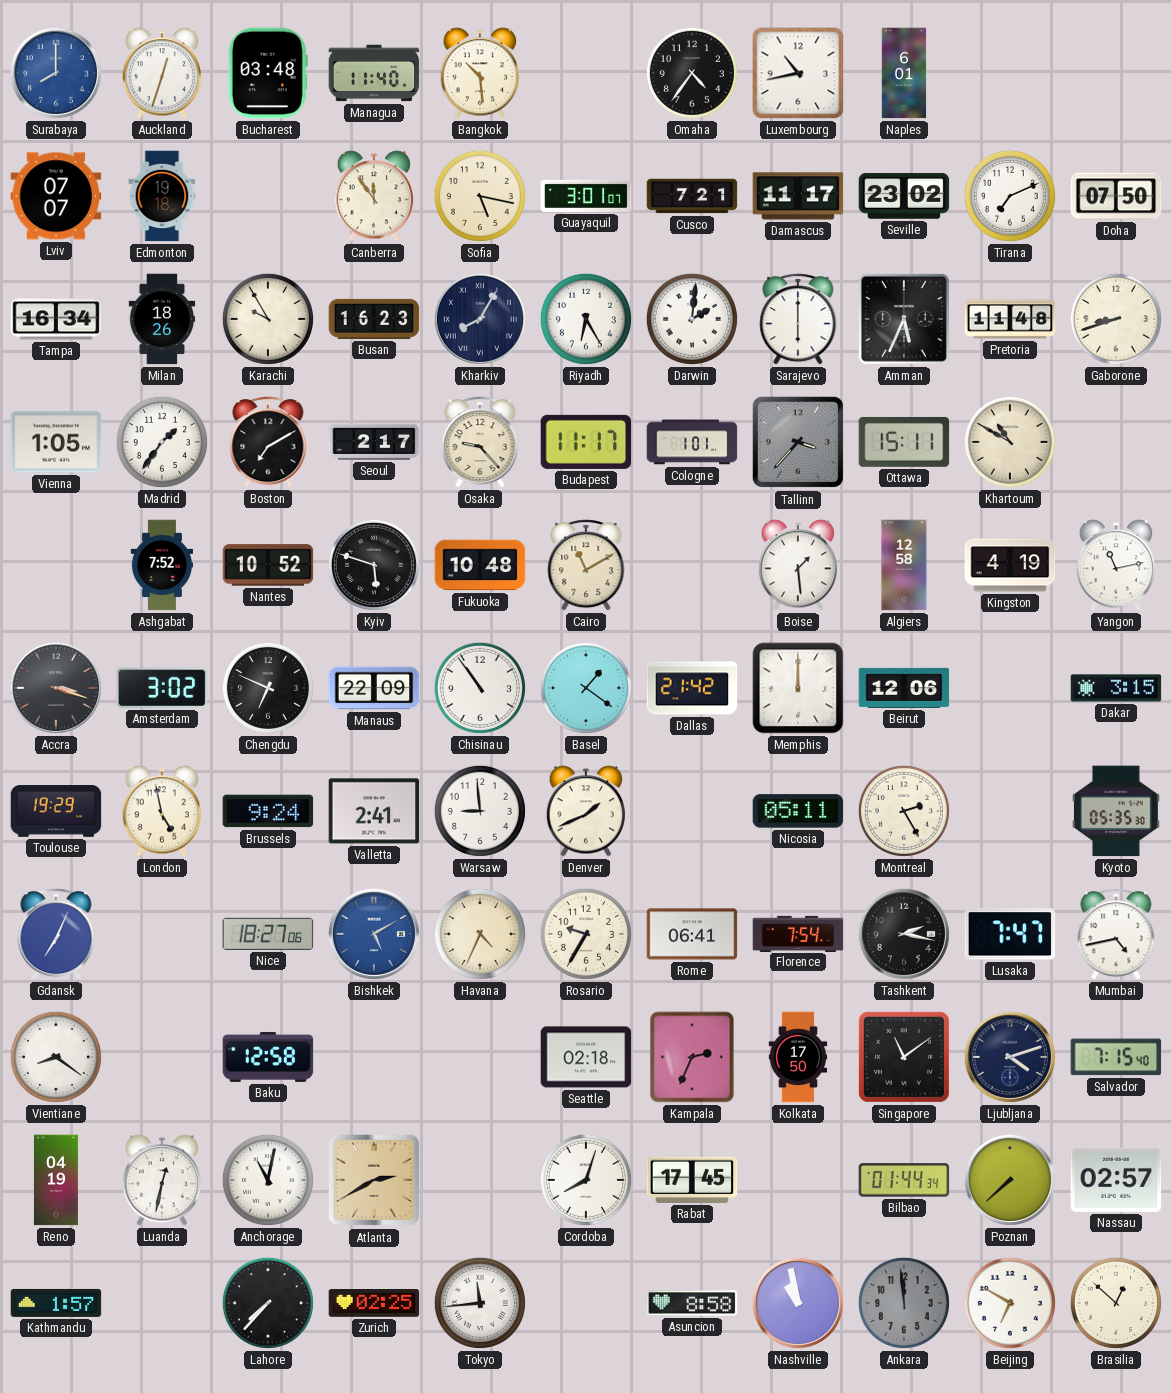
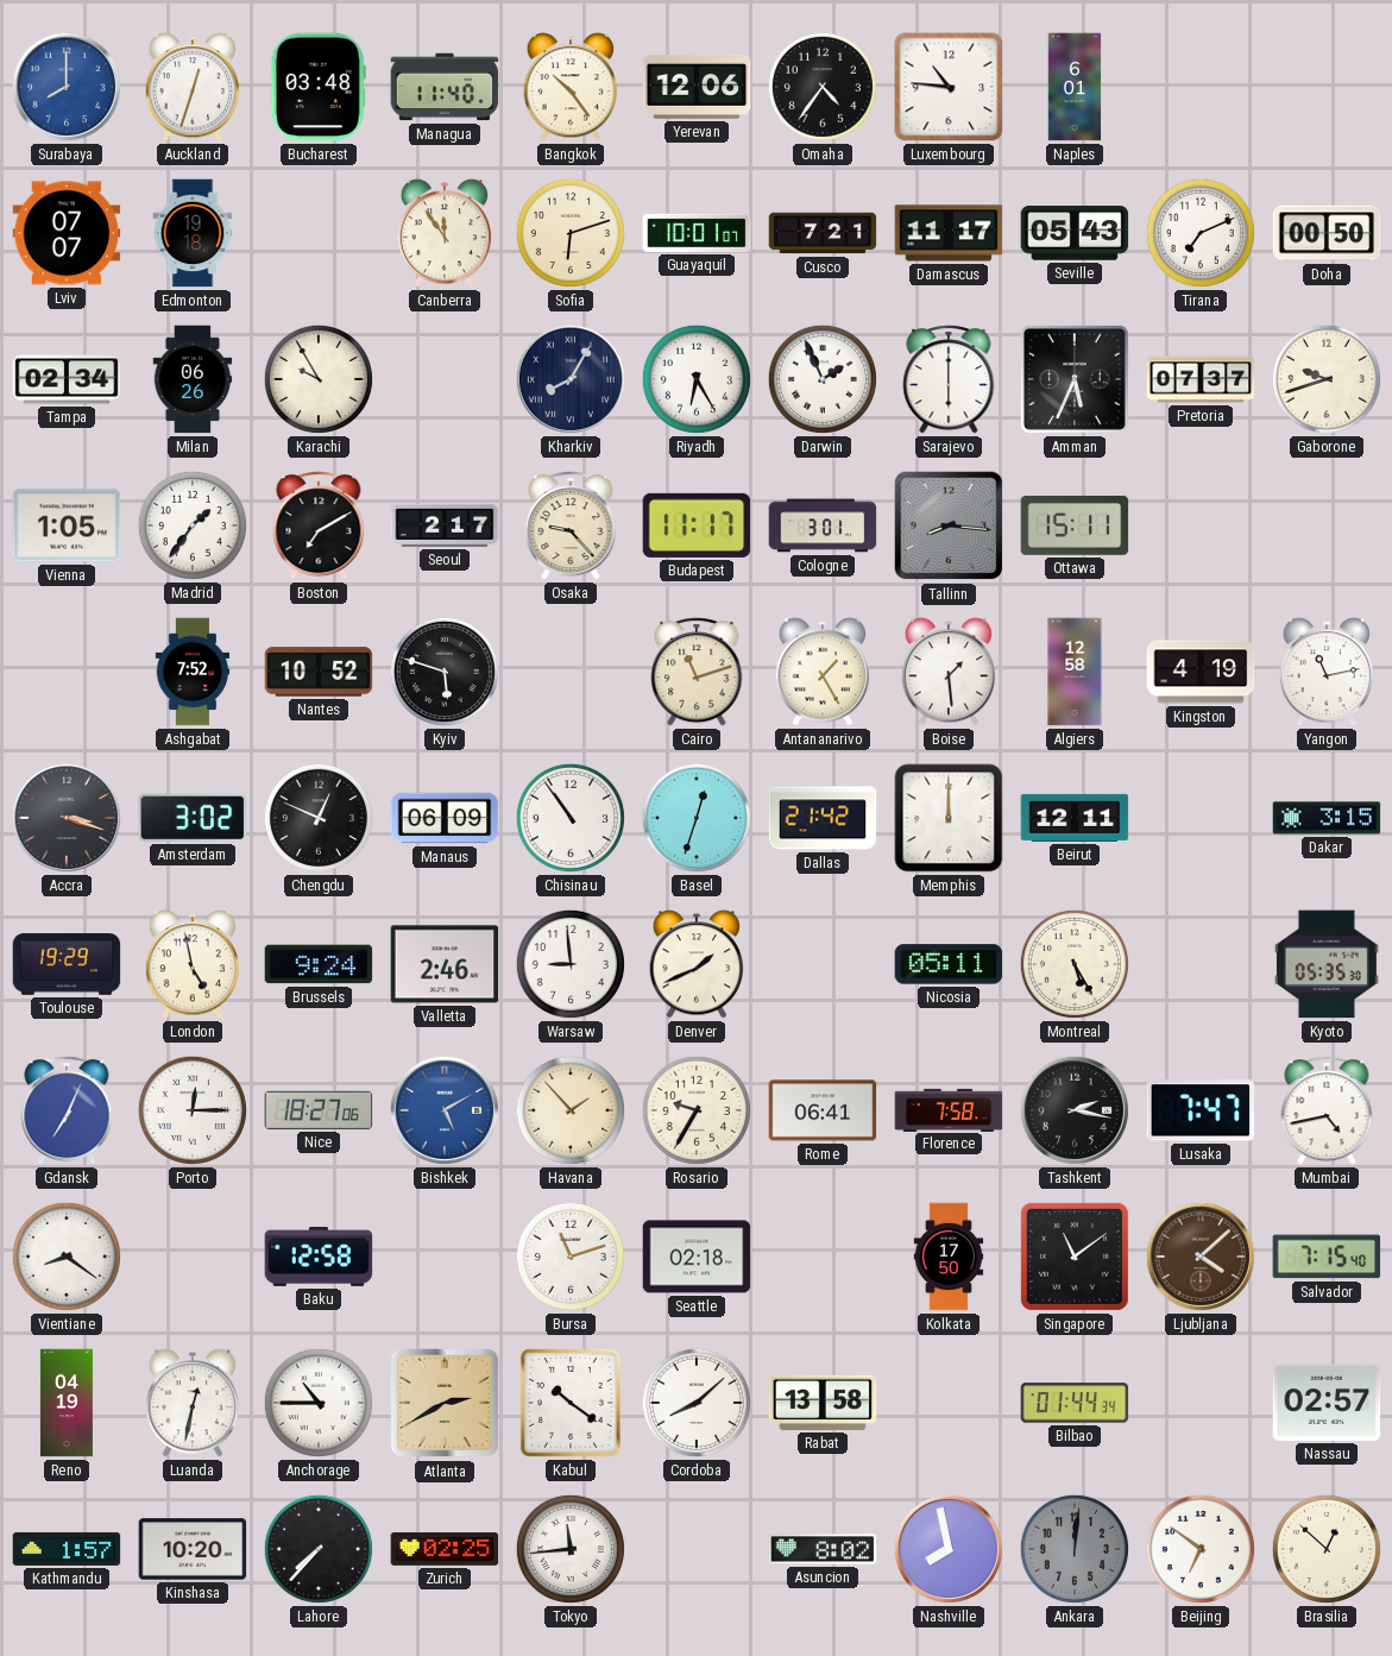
Bangkok: 10:29 -> 10:24 (571, 87)
Yerevan: none -> 12:06 (697, 88)
Luxembourg: 10:43 -> 10:46 (949, 87)
Sofia: 5:17 -> 6:12 (571, 233)
Guayaquil: 3:01 -> 10:01 (697, 233)
Seville: 23:02 -> 05:43 (1075, 233)
Doha: 07:50 -> 00:50 (1327, 233)
Tampa: 16:34 -> 02:34 (67, 379)
Milan: 18:26 -> 06:26 (193, 379)
Busan: 16:23 -> none (374, 319)
Darwin: 2:01 -> 1:56 (823, 379)
Pretoria: 11:48 -> 07:37 (1201, 379)
Gaborone: 8:42 -> 9:42 (1327, 379)
Cologne: 1:01 -> 3:01 (823, 525)
Tallinn: 3:37 -> 8:16 (949, 525)
Khartoum: 10:50 -> none (1010, 442)
Fukuoka: 10:48 -> none (480, 565)
Cairo: 11:10 -> 11:12 (697, 672)
Antananarivo: none -> 1:25 (823, 672)
Chengdu: 6:49 -> 12:49 (319, 818)
Manaus: 22:09 -> 06:09 (445, 818)
Basel: 1:21 -> 12:33 (697, 818)
Beirut: 12:06 -> 12:11 (1075, 818)
Valletta: 2:41 -> 2:46 (445, 964)
Montreal: 2:25 -> 5:25 (1075, 964)
Porto: none -> 12:15 (193, 1110)
Havana: 4:34 -> 1:53 (571, 1110)
Florence: 7:54 -> 7:58 (949, 1109)
Bursa: none -> 11:12 (571, 1257)
Kampala: 2:34 -> none (692, 1057)
Ljubljana: 4:12 -> 4:08 (1201, 1257)
Ljubljana dial: navy -> brown (1201, 1257)
Anchorage: 11:02 -> 10:45 (319, 1403)
Kabul: none -> 10:21 (571, 1403)
Cordoba: 8:03 -> 8:08 (697, 1403)
Rabat: 17:45 -> 13:58 (823, 1403)
Poznan: 7:38 -> none (1010, 1180)
Kinshasa: none -> 10:20 (193, 1549)
Asuncion: 8:58 -> 8:02 (823, 1549)
Nashville: 10:58 -> 7:58 (949, 1549)
Ankara: 11:59 -> 12:01 (1075, 1549)
Beijing: 6:50 -> 6:51 (1201, 1549)
